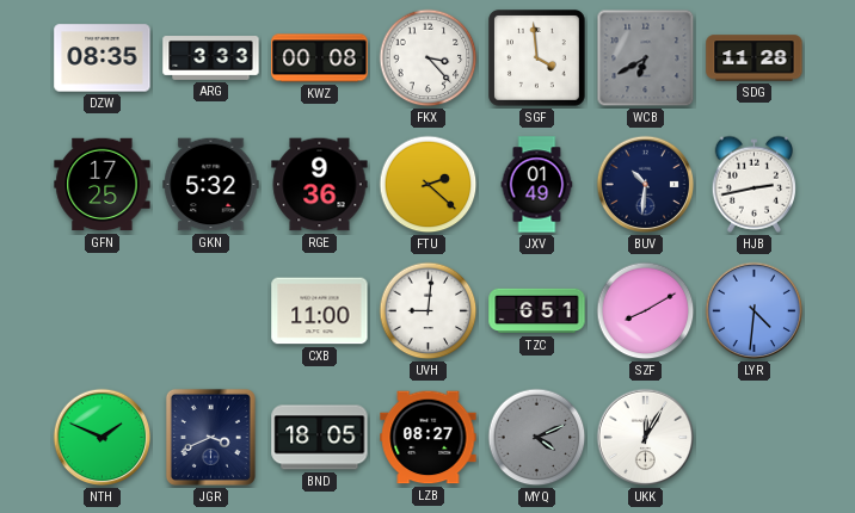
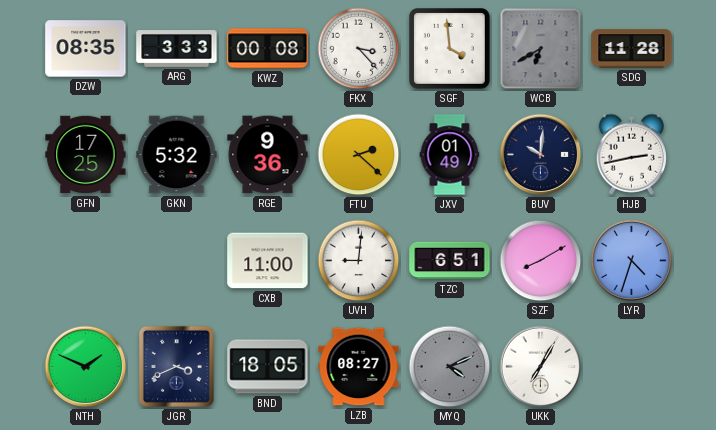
BUV: 10:31 -> 10:01 (541, 155)
LYR: 4:31 -> 4:33 (632, 261)
UKK: 12:05 -> 7:05 (541, 367)
